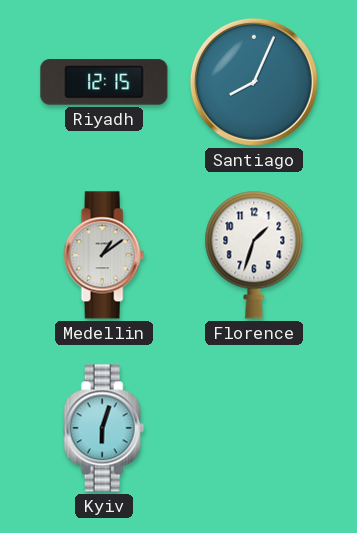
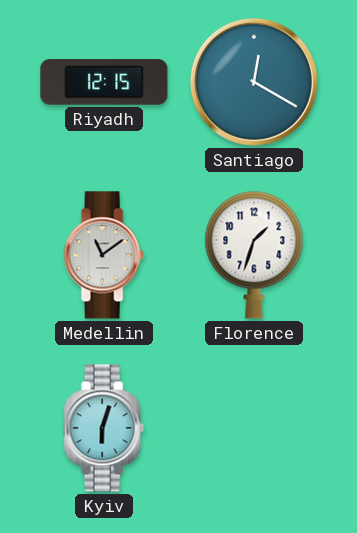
Santiago: 8:04 -> 12:20 (254, 82)
Medellin: 1:09 -> 11:09 (104, 255)
